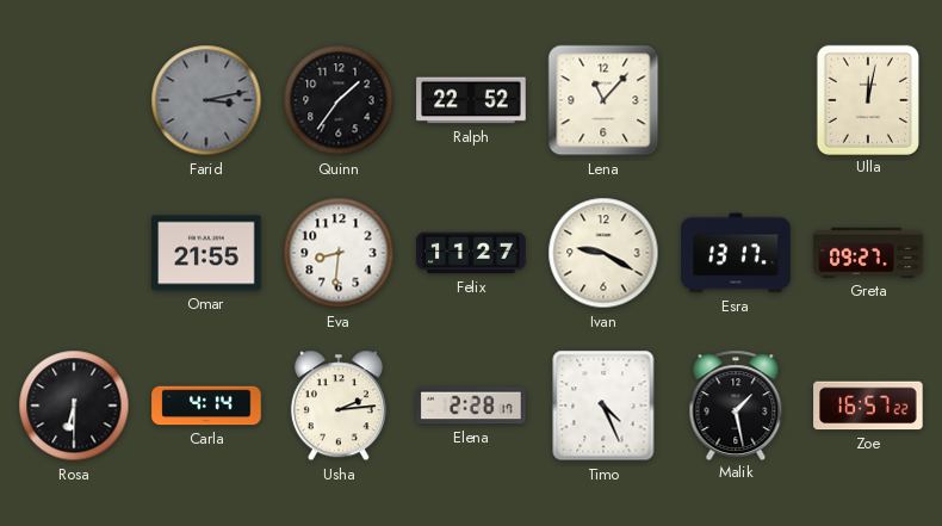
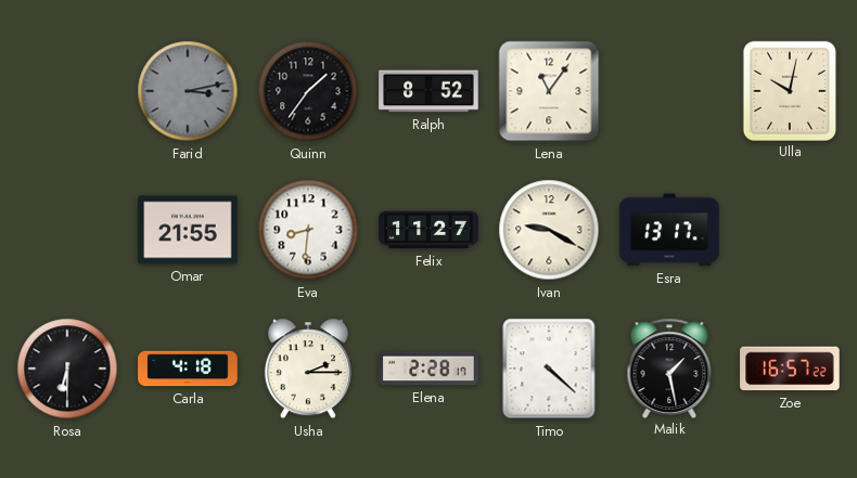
Ralph: 22:52 -> 8:52 (428, 91)
Lena: 11:07 -> 11:06 (549, 91)
Ulla: 12:02 -> 10:02 (789, 90)
Greta: 09:27 -> none (868, 253)
Carla: 4:14 -> 4:18 (188, 369)
Usha: 2:14 -> 2:15 (308, 369)
Timo: 4:26 -> 4:22 (549, 369)
